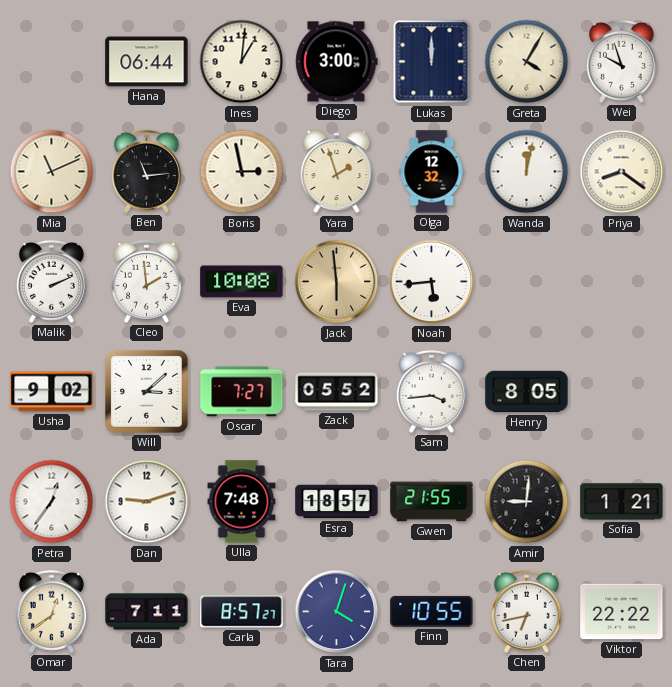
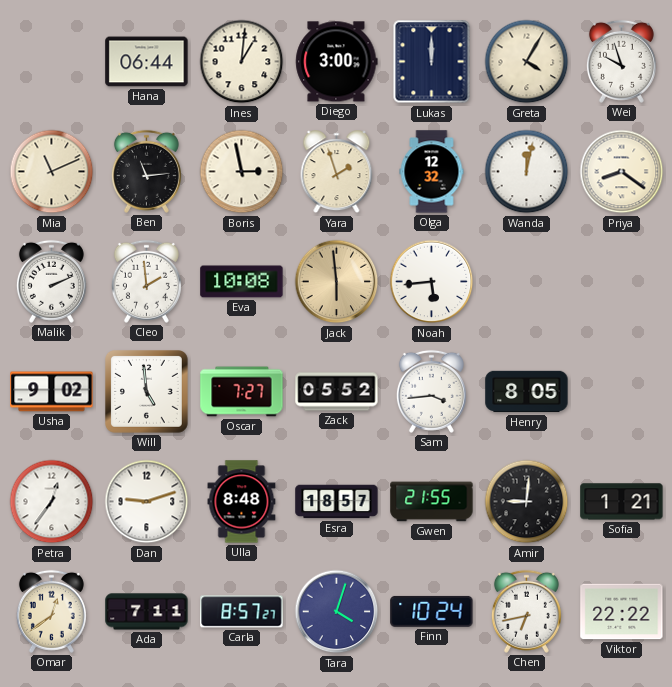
Will: 3:08 -> 4:59 (147, 392)
Ulla: 7:48 -> 8:48 (242, 502)
Finn: 10:55 -> 10:24 (432, 611)
